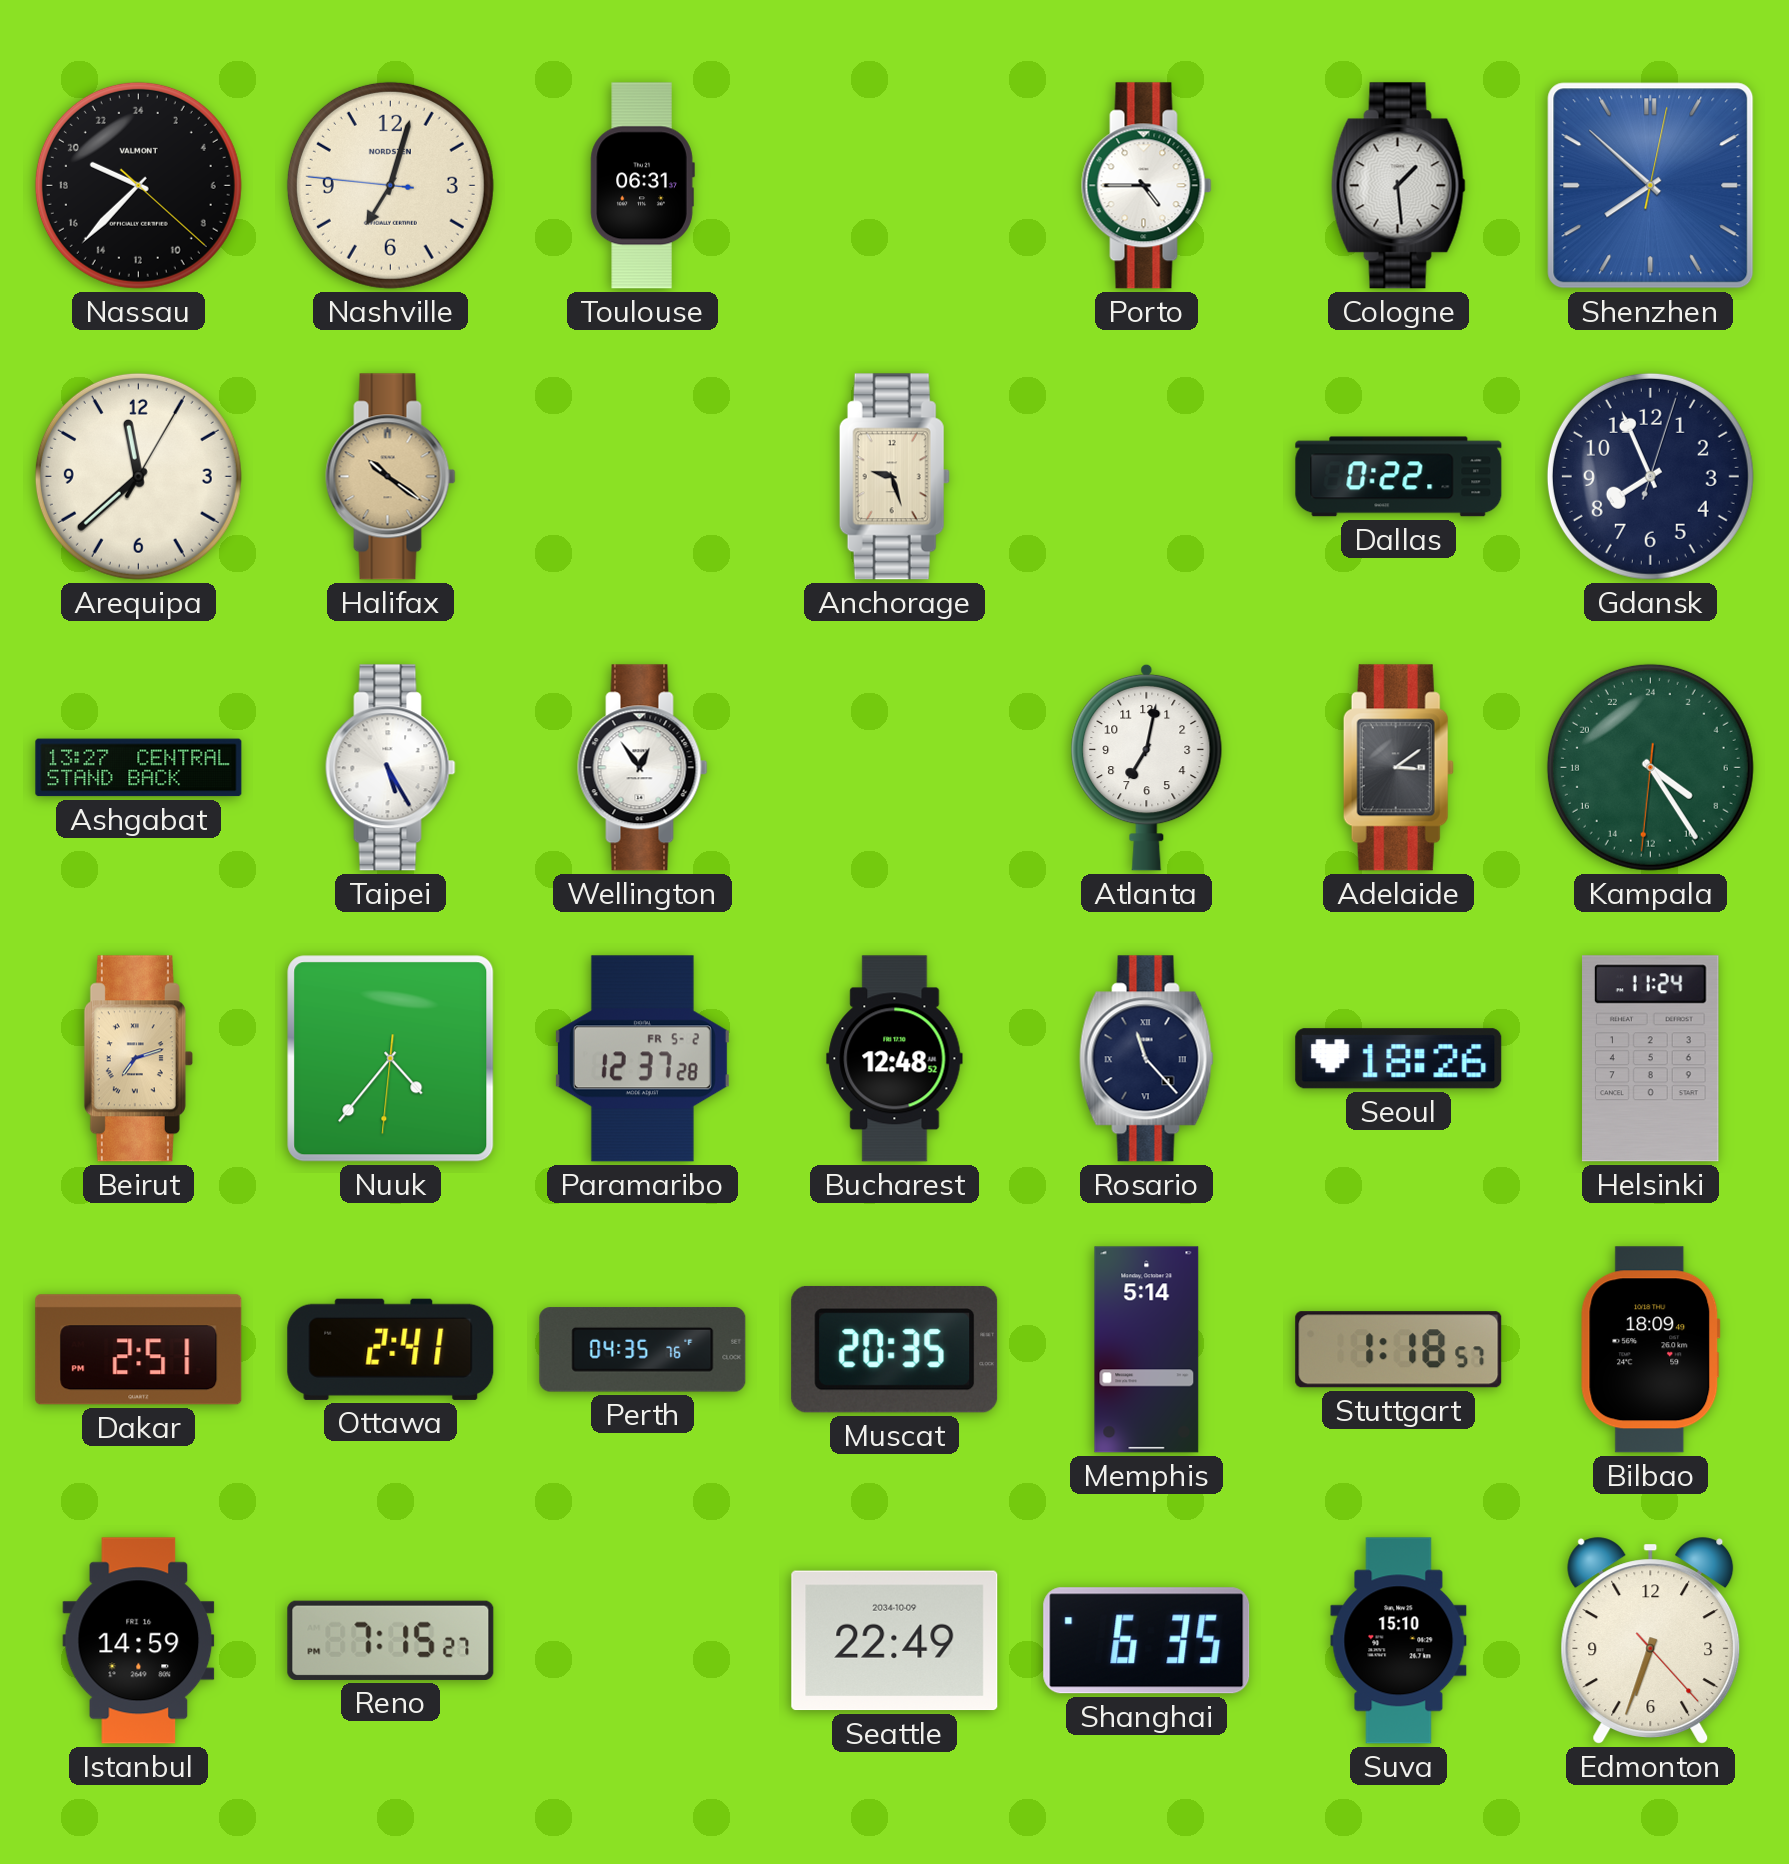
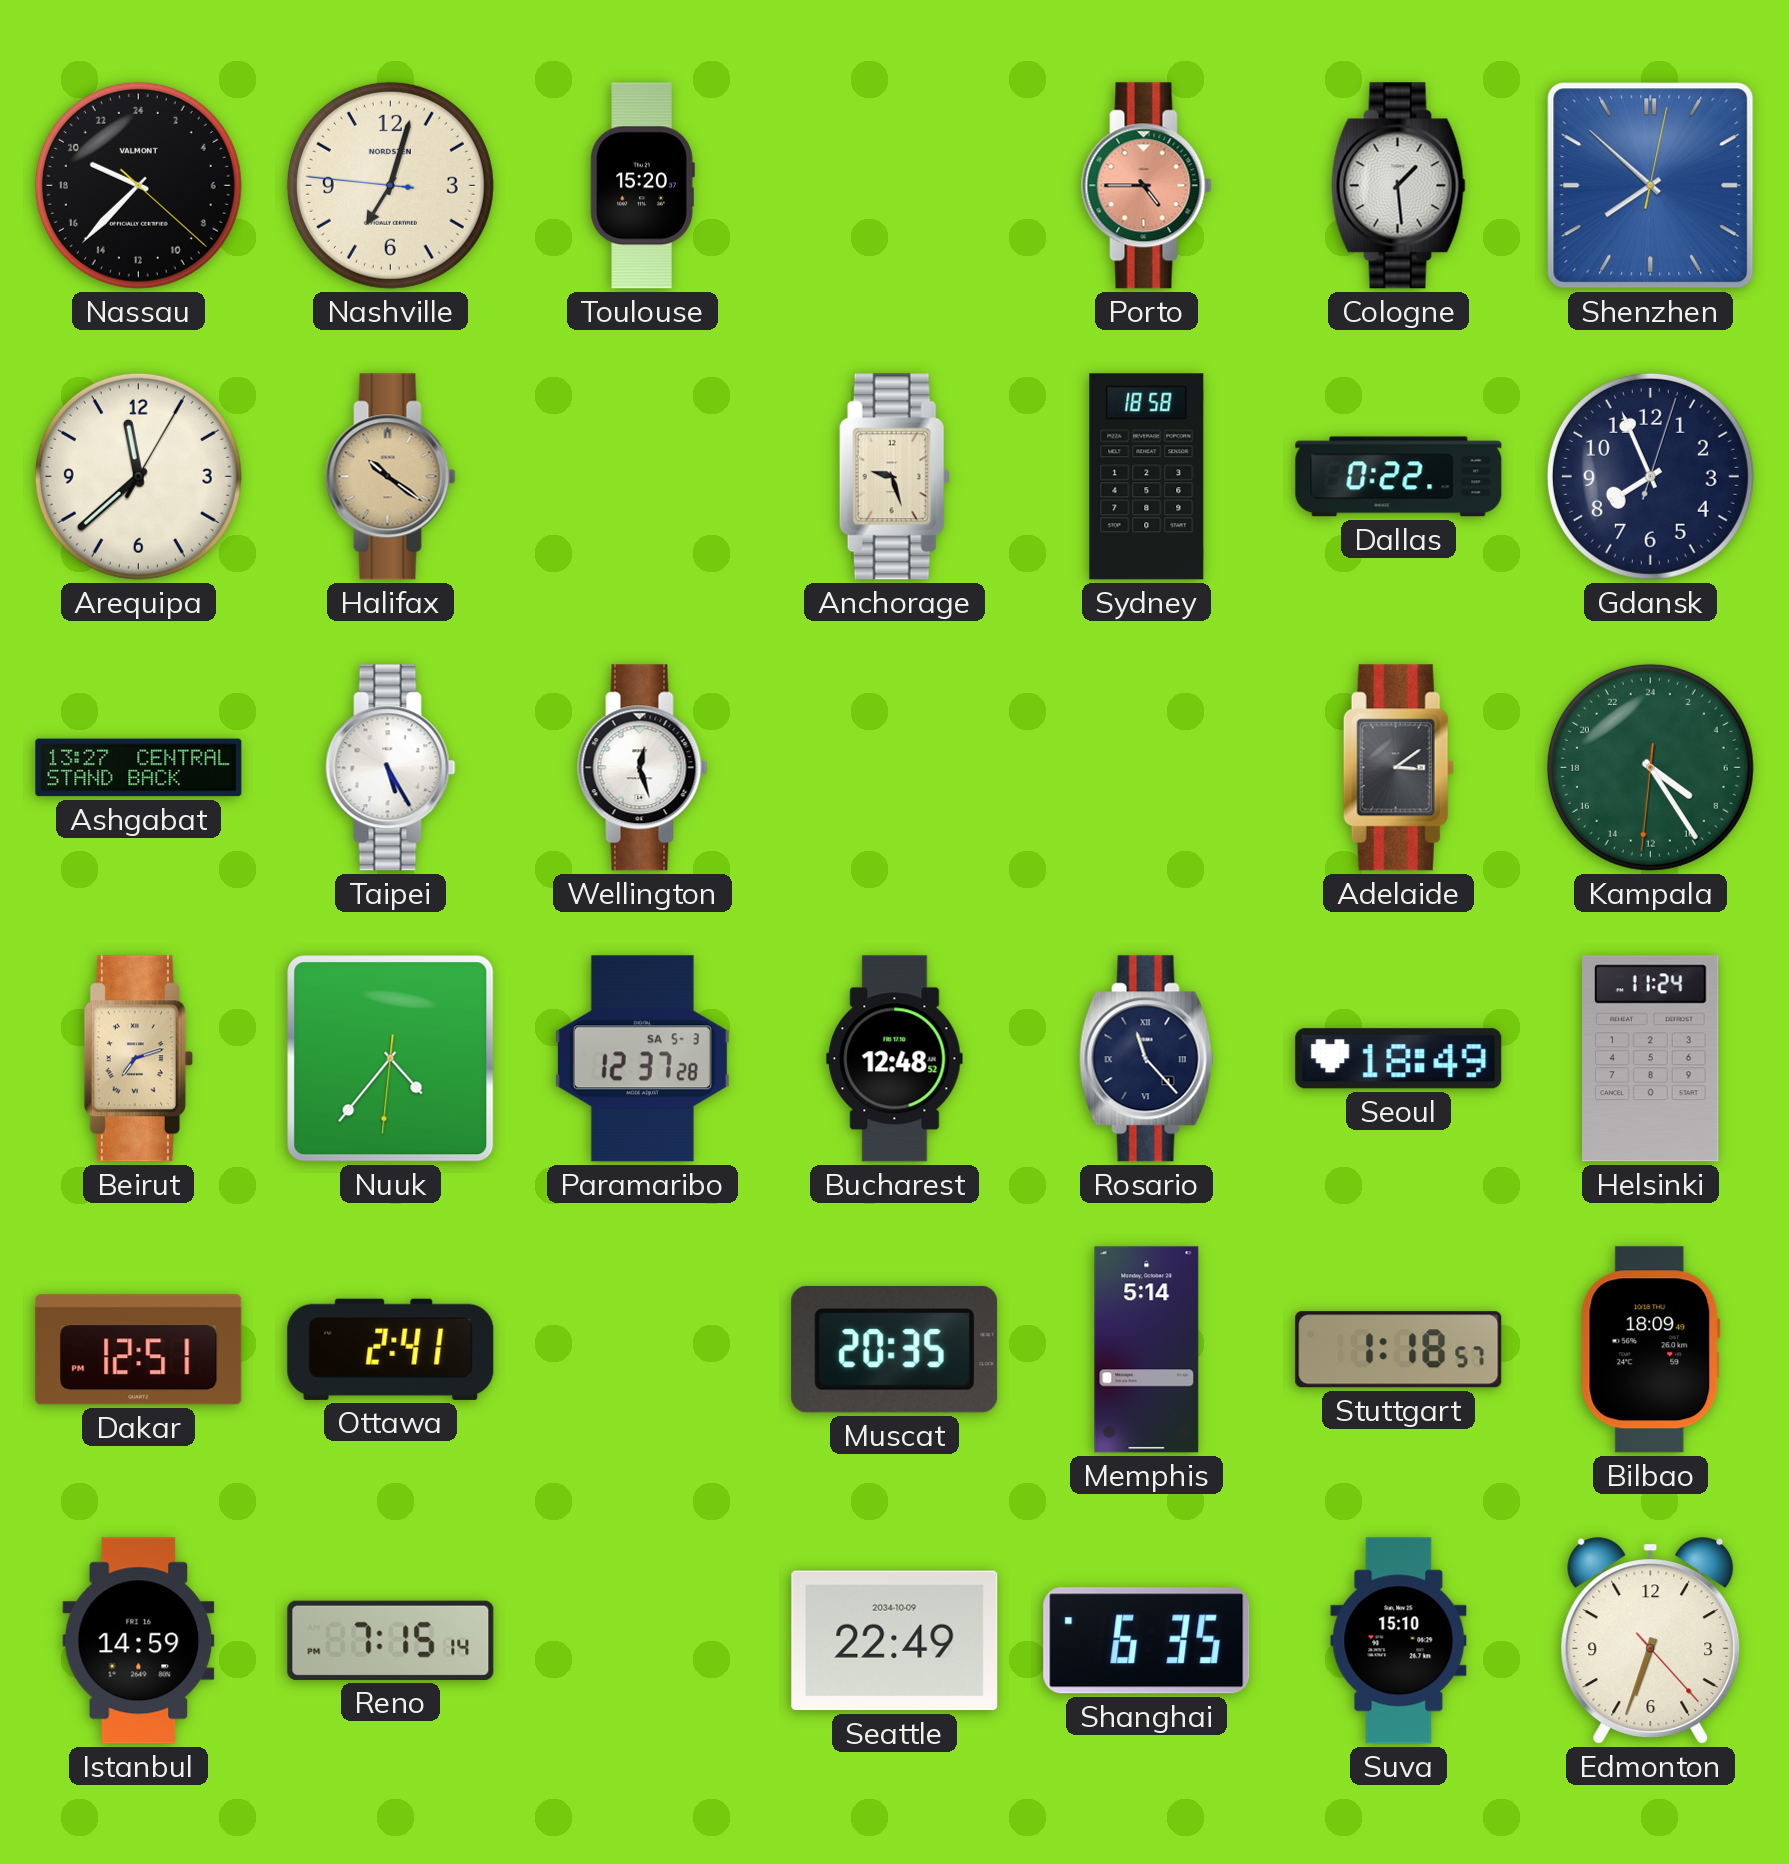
Toulouse: 06:31 -> 15:20 (642, 186)
Porto dial: white -> salmon (1147, 186)
Sydney: none -> 18:58 (1147, 477)
Wellington: 12:54 -> 12:27 (643, 768)
Atlanta: 7:02 -> none (1147, 767)
Paramaribo date: FR 5-2 -> SA 5-3 (642, 1059)
Seoul: 18:26 -> 18:49 (1399, 1059)
Dakar: 2:51 -> 12:51 (139, 1350)
Perth: 04:35 -> none (643, 1350)
Reno: 7:15:27 -> 7:15:14 (391, 1640)
